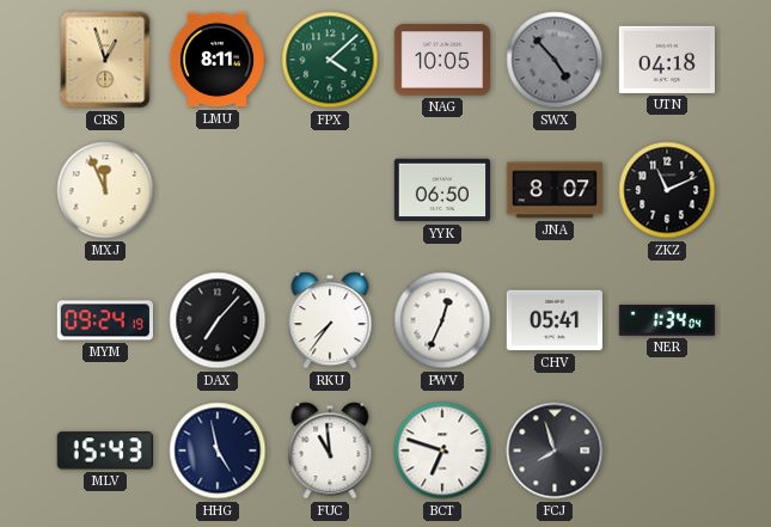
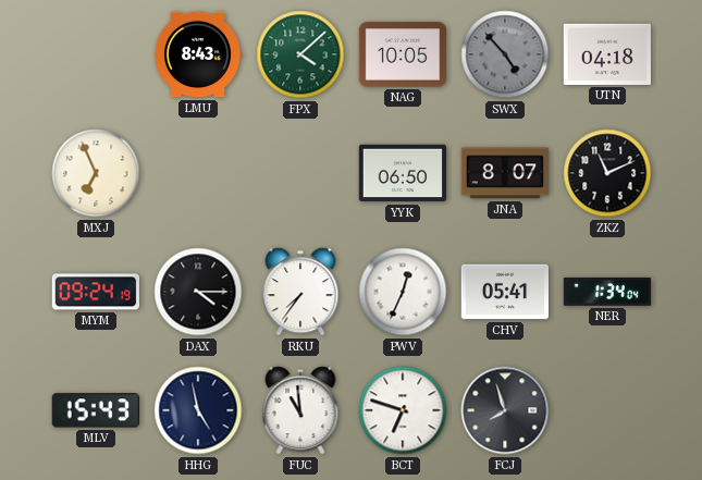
CRS: 12:57 -> none (105, 60)
LMU: 8:11 -> 8:43 (197, 54)
MXJ: 11:56 -> 6:56 (96, 173)
DAX: 7:07 -> 4:15 (198, 292)
